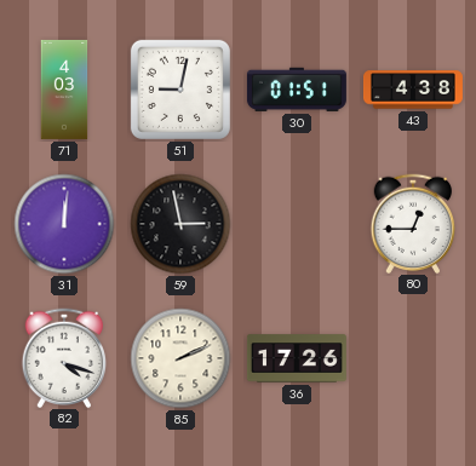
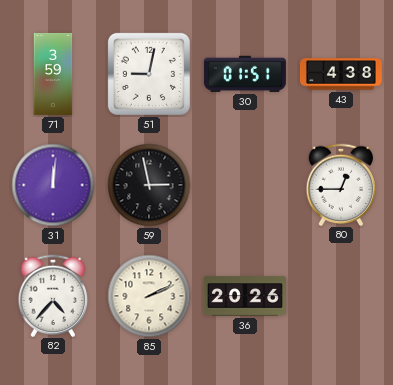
71: 4:03 -> 3:59 (53, 74)
82: 4:18 -> 4:37 (53, 295)
36: 17:26 -> 20:26 (245, 296)
